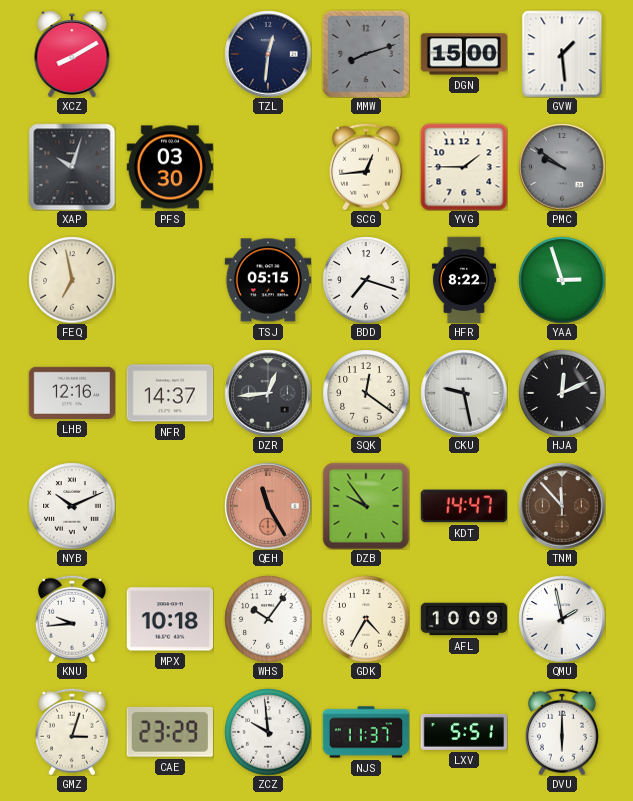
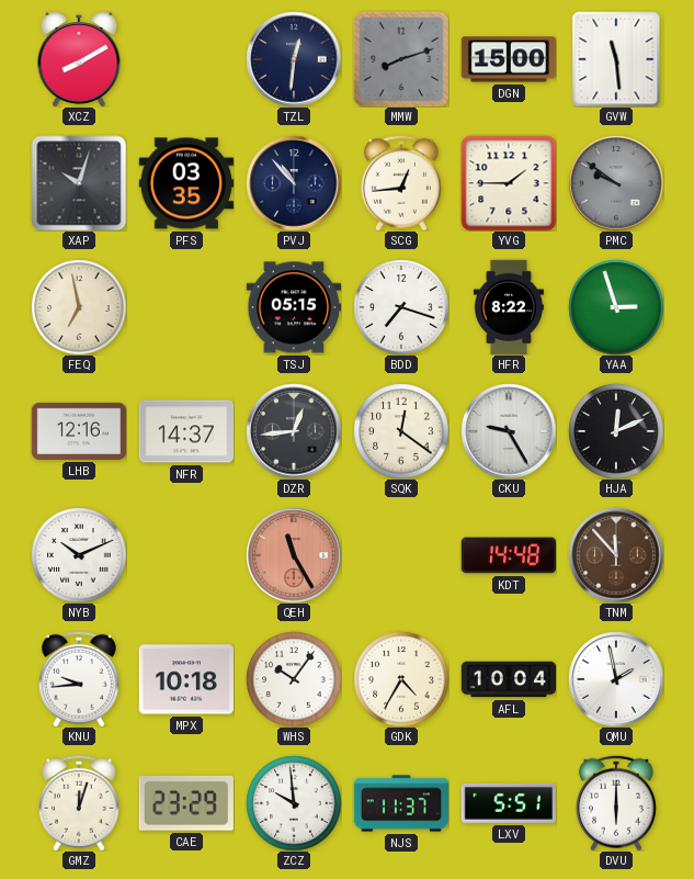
GVW: 1:29 -> 11:29 (616, 59)
PFS: 03:30 -> 03:35 (186, 183)
PVJ: none -> 10:53 (294, 183)
CKU: 9:28 -> 9:25 (509, 431)
DZB: 9:54 -> none (366, 506)
KDT: 14:47 -> 14:48 (508, 555)
AFL: 10:09 -> 10:04 (509, 679)
GMZ: 3:03 -> 12:03 (79, 803)
